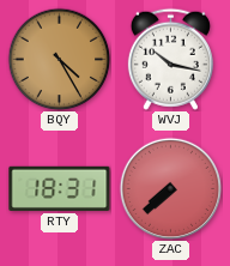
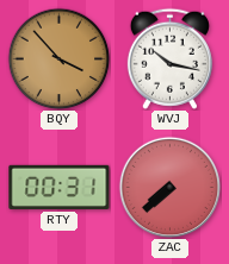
BQY: 4:25 -> 3:53 (58, 58)
RTY: 18:31 -> 00:31 (60, 187)
